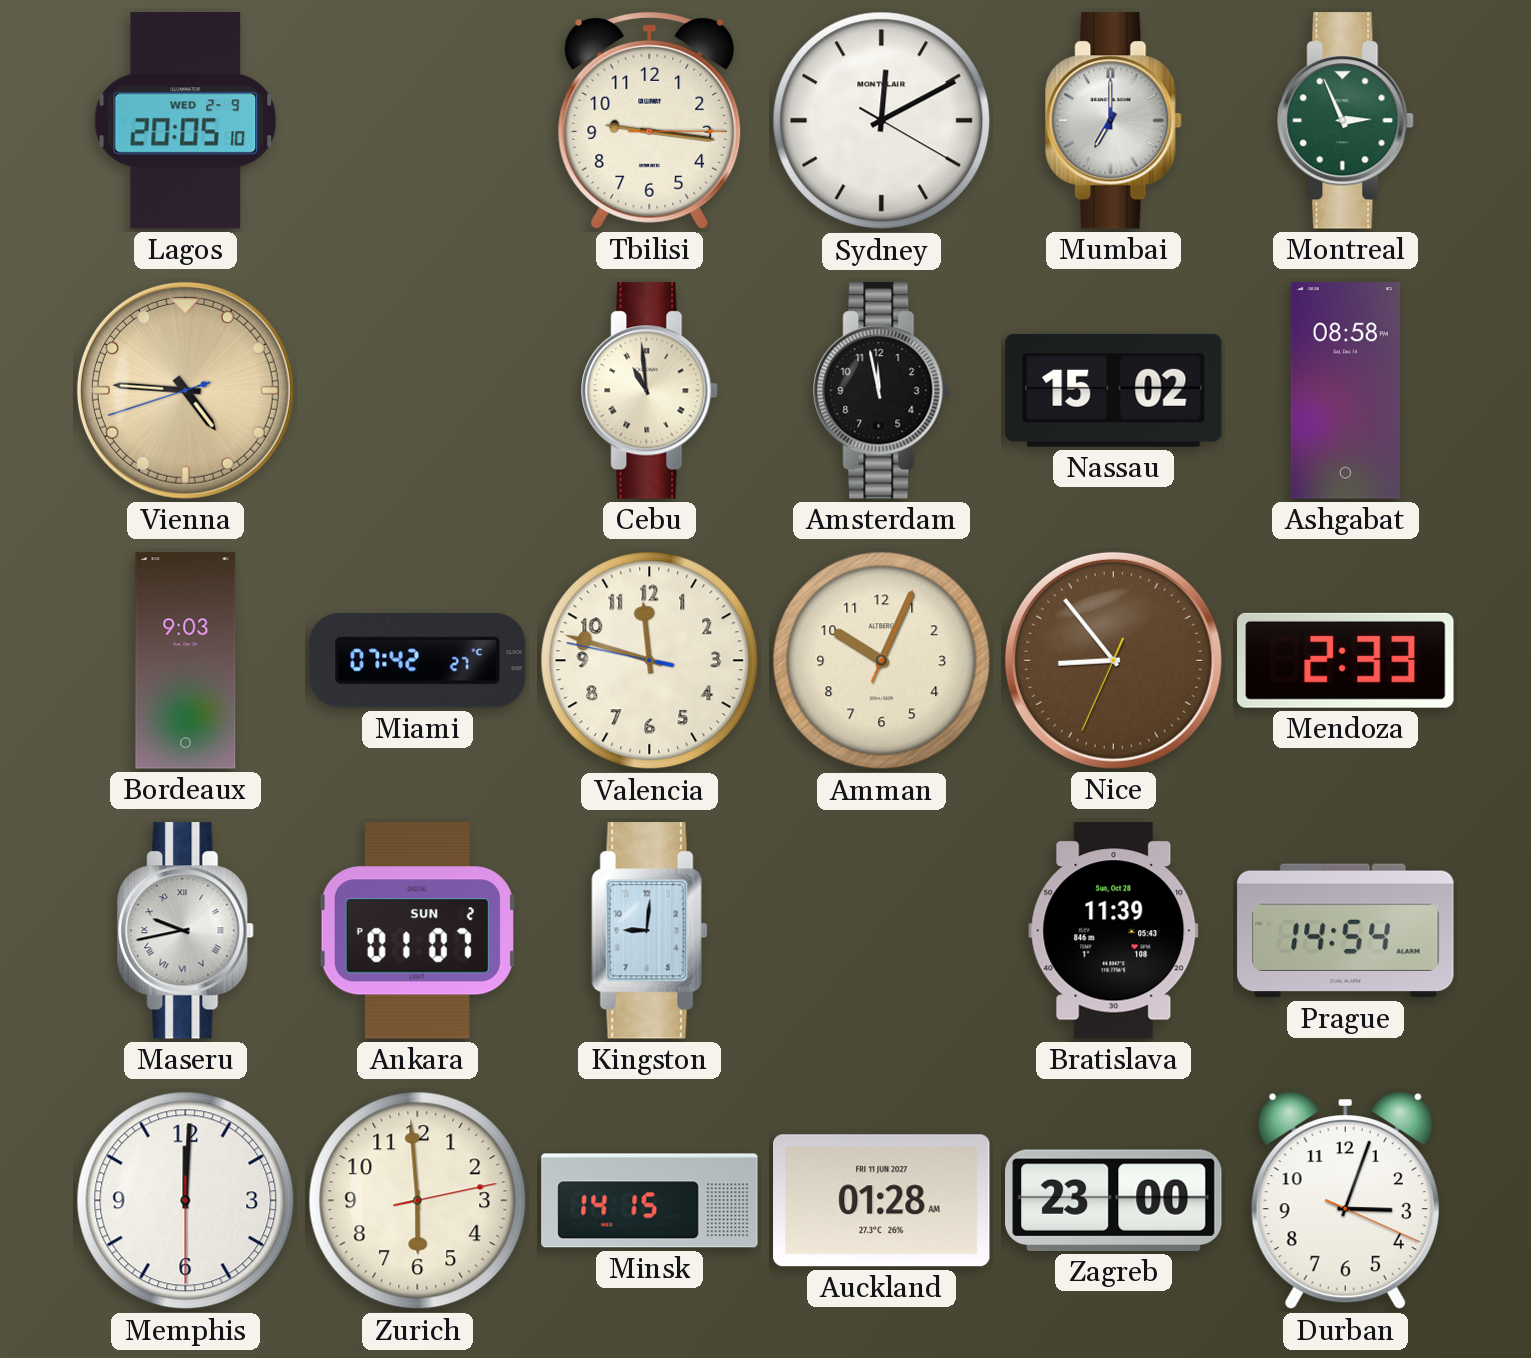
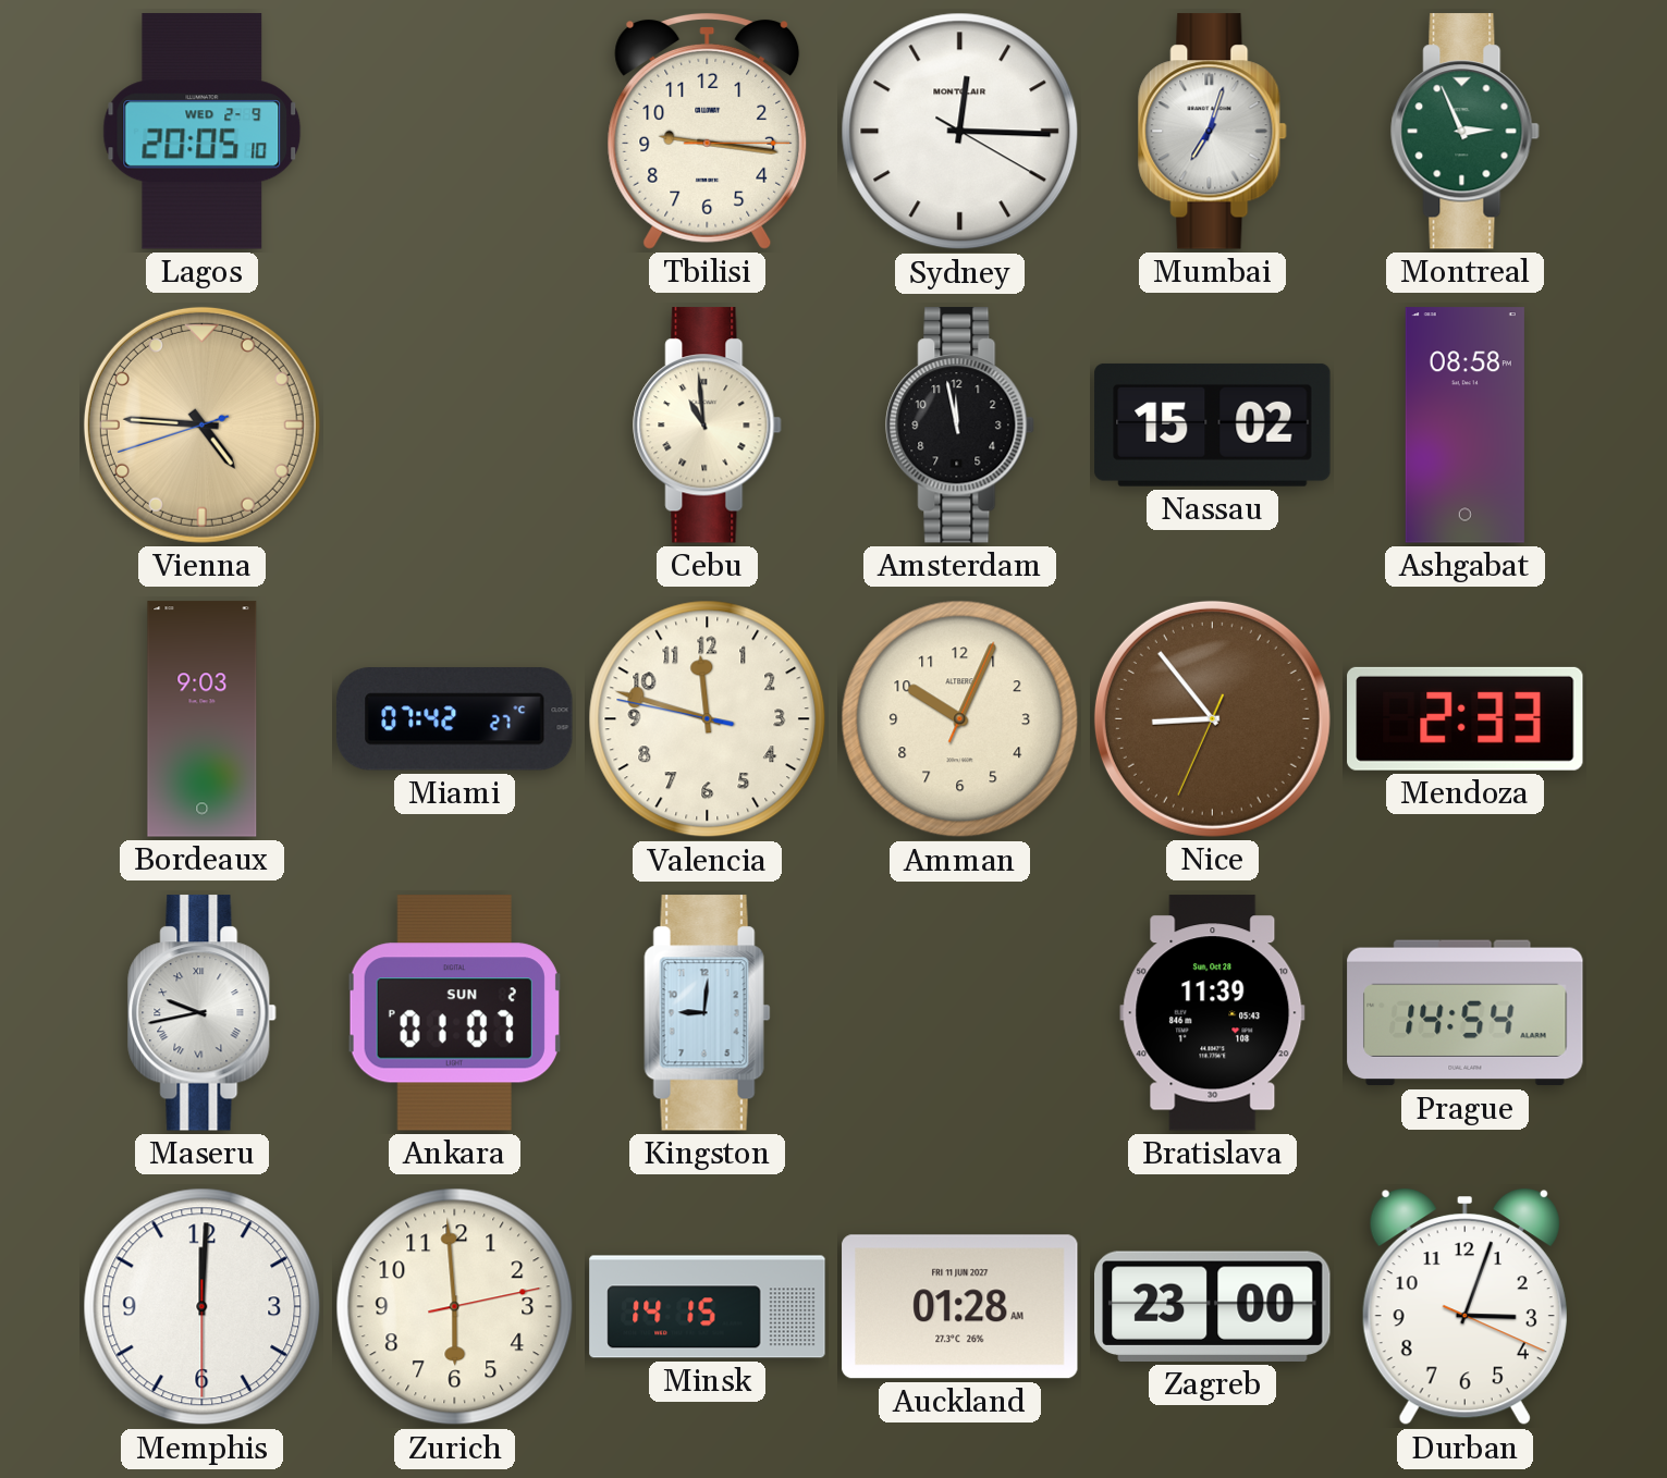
Sydney: 12:10 -> 12:15 (960, 132)
Mumbai: 7:00 -> 7:03 (1213, 132)
